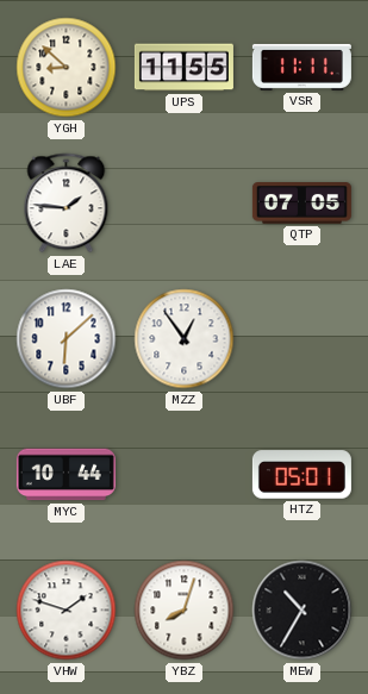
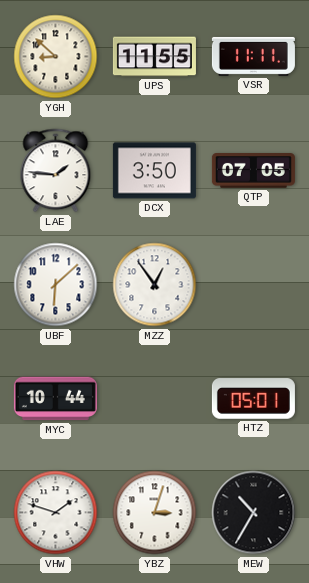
DCX: none -> 3:50 (154, 171)
YBZ: 8:03 -> 3:03 (155, 513)
